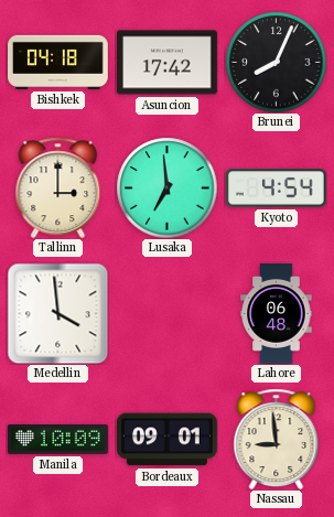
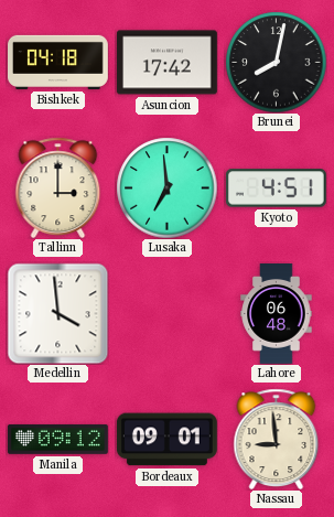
Brunei: 8:04 -> 8:02 (276, 62)
Kyoto: 4:54 -> 4:51 (276, 189)
Manila: 10:09 -> 09:12 (57, 440)
